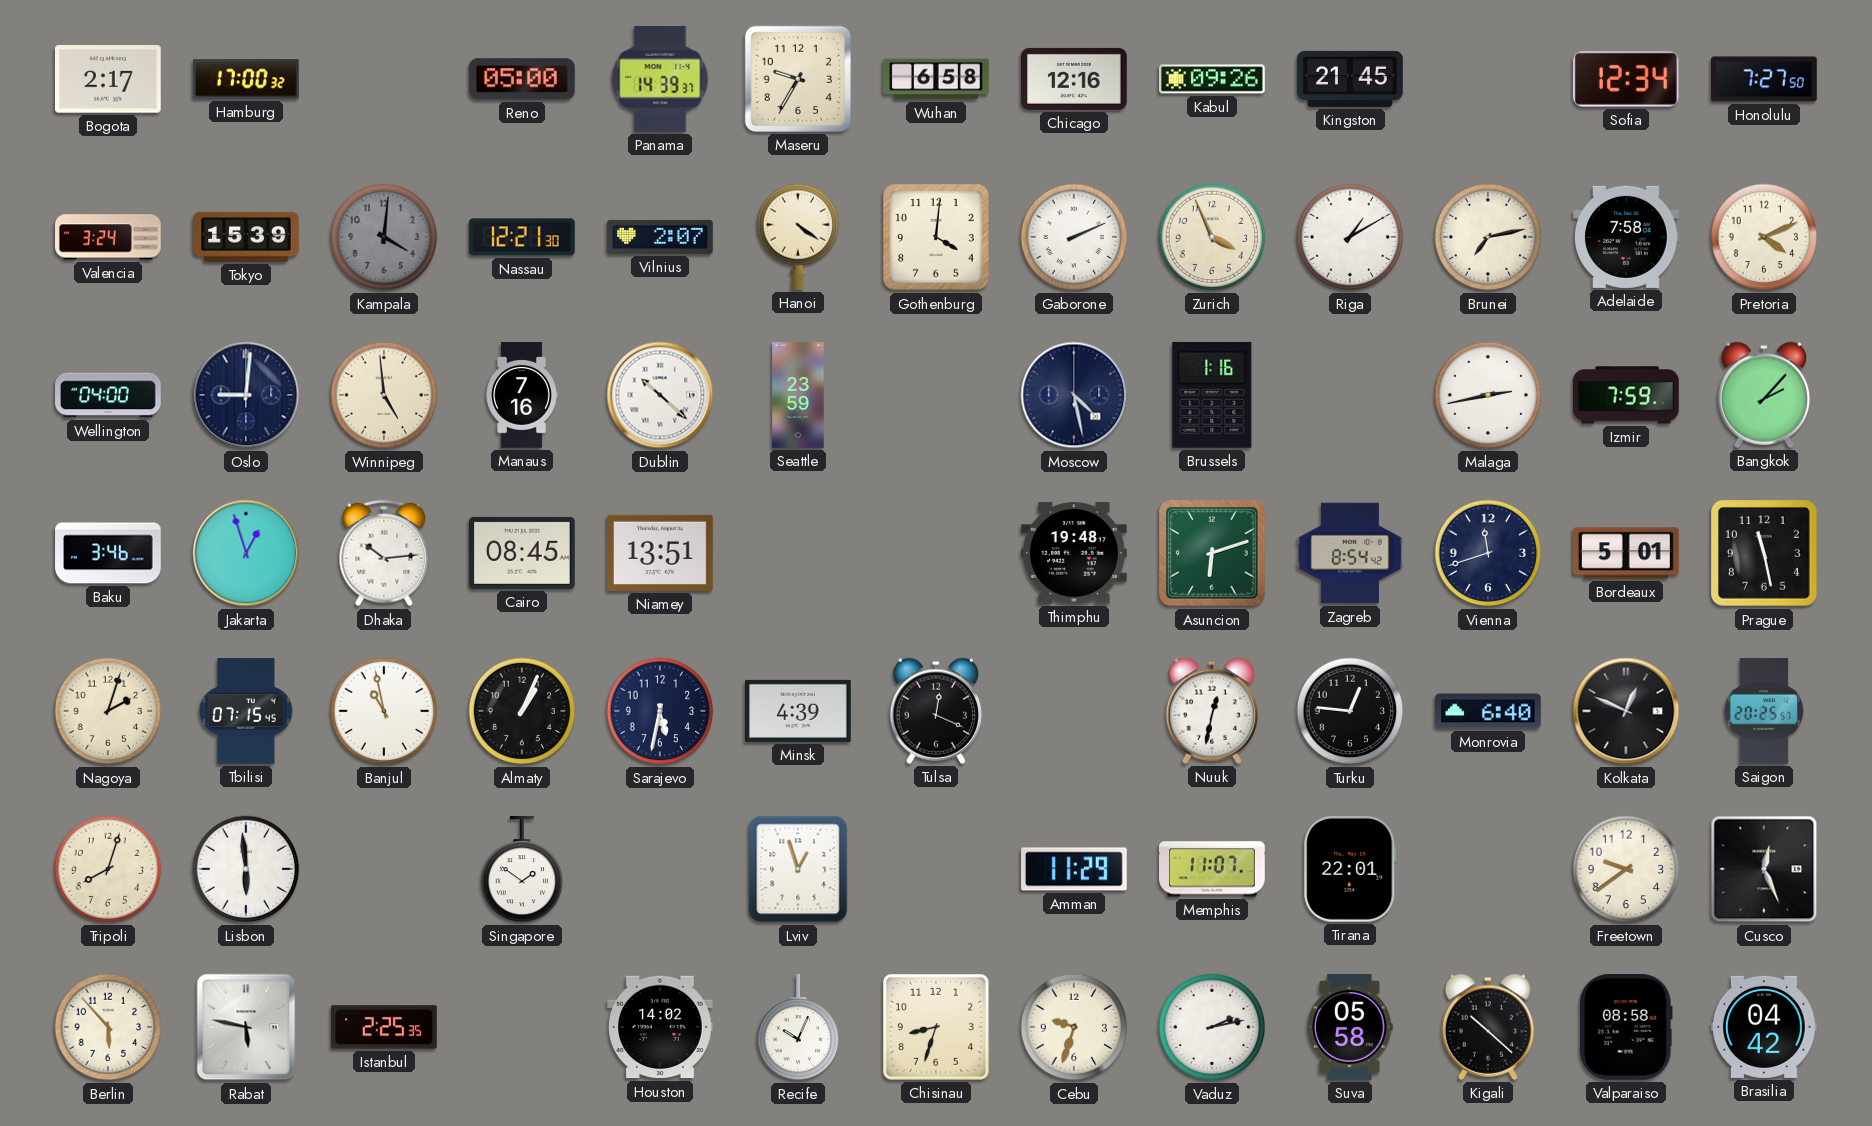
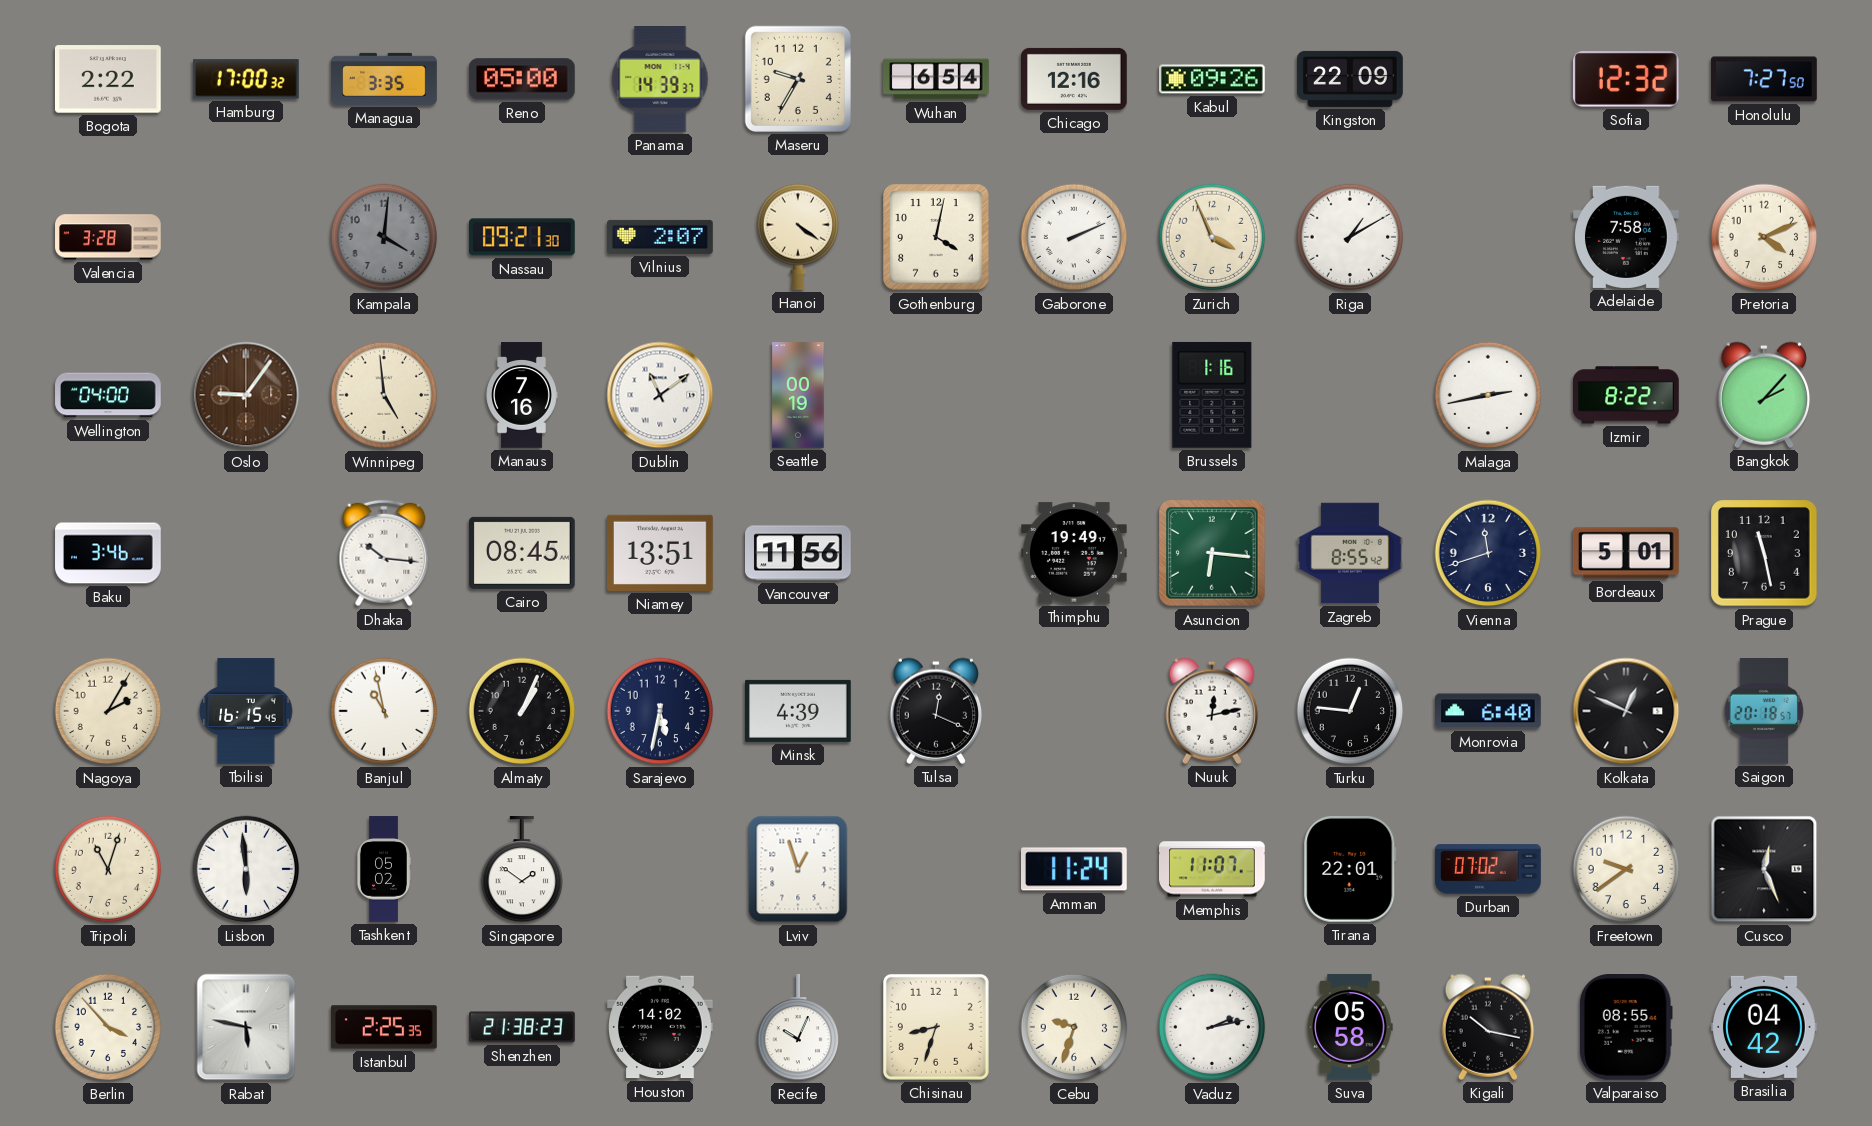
Bogota: 2:17 -> 2:22 (108, 79)
Managua: none -> 3:35 (384, 79)
Wuhan: 6:58 -> 6:54 (936, 79)
Kingston: 21:45 -> 22:09 (1350, 79)
Sofia: 12:34 -> 12:32 (1626, 80)
Valencia: 3:24 -> 3:28 (108, 237)
Tokyo: 15:39 -> none (247, 237)
Nassau: 12:21 -> 09:21 (523, 237)
Gothenburg: 4:01 -> 4:02 (936, 237)
Brunei: 7:13 -> none (1488, 237)
Oslo: 9:01 -> 9:06 (246, 395)
Oslo dial: navy -> brown (246, 395)
Dublin: 10:22 -> 11:09 (660, 395)
Seattle: 23:59 -> 00:19 (798, 395)
Moscow: 4:28 -> none (1074, 395)
Izmir: 7:59 -> 8:22 (1627, 395)
Jakarta: 12:57 -> none (246, 553)
Dhaka: 10:14 -> 10:16 (384, 553)
Vancouver: none -> 11:56 (799, 553)
Thimphu: 19:48 -> 19:49 (1075, 553)
Asuncion: 6:12 -> 6:16 (1212, 553)
Zagreb: 8:54 -> 8:55 (1350, 553)
Nagoya: 2:03 -> 2:05 (108, 711)
Tbilisi: 07:15 -> 16:15 (246, 711)
Nuuk: 12:32 -> 12:13 (1212, 711)
Saigon: 20:25 -> 20:18 (1764, 712)
Tripoli: 8:03 -> 11:03 (108, 869)
Tashkent: none -> 05:02 (383, 869)
Amman: 11:29 -> 11:24 (1075, 869)
Durban: none -> 07:02 (1488, 869)
Berlin: 5:53 -> 3:53 (108, 1027)
Shenzhen: none -> 21:38 (522, 1027)
Kigali: 10:22 -> 10:17 (1488, 1027)
Valparaiso: 08:58 -> 08:55 (1626, 1028)
